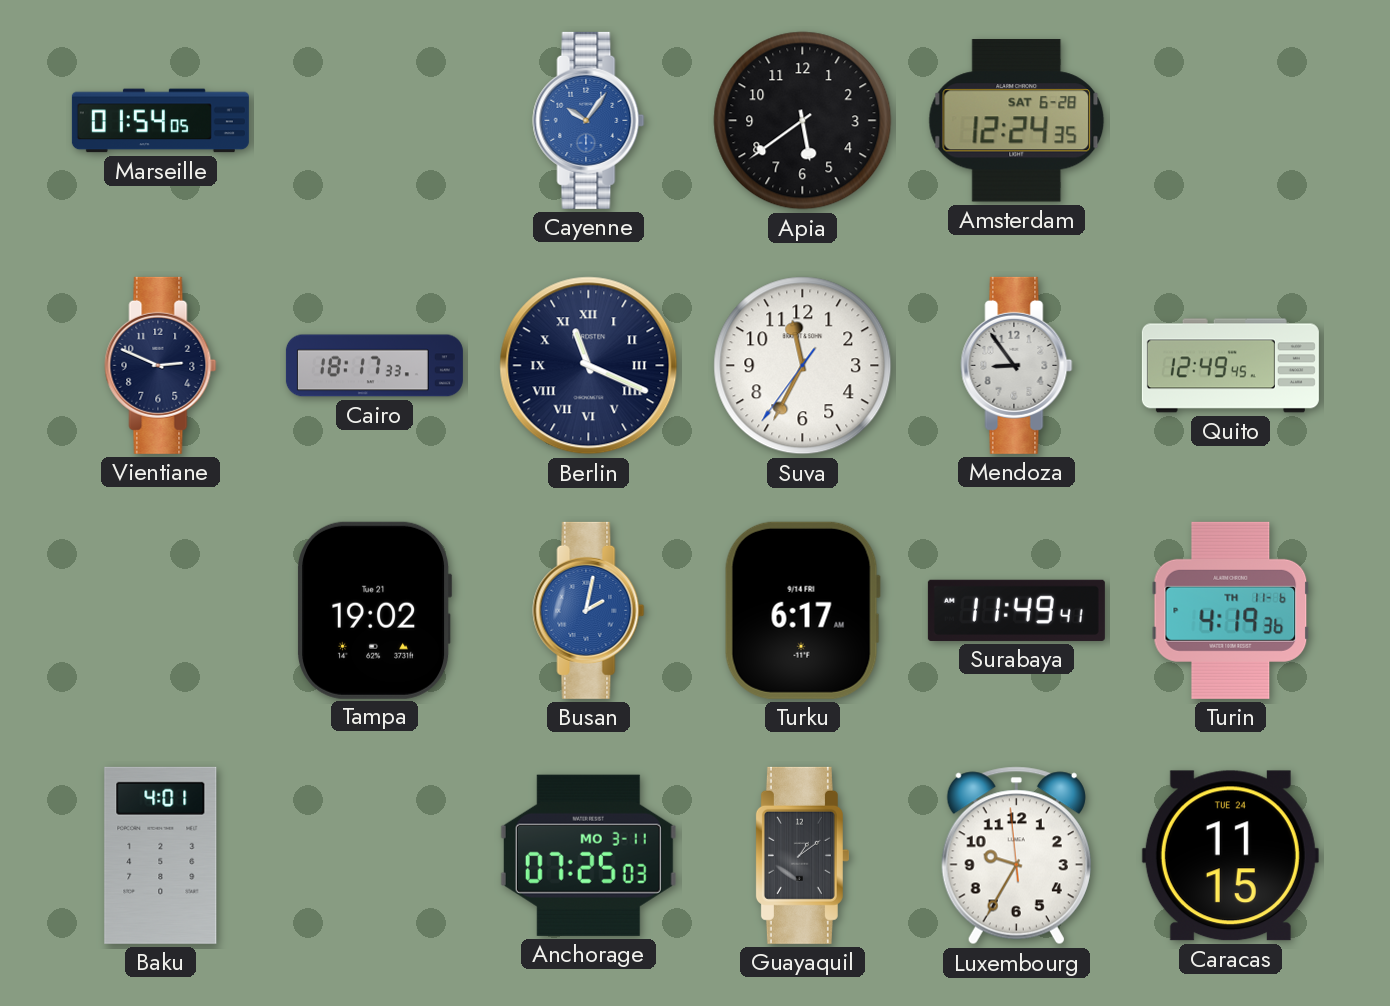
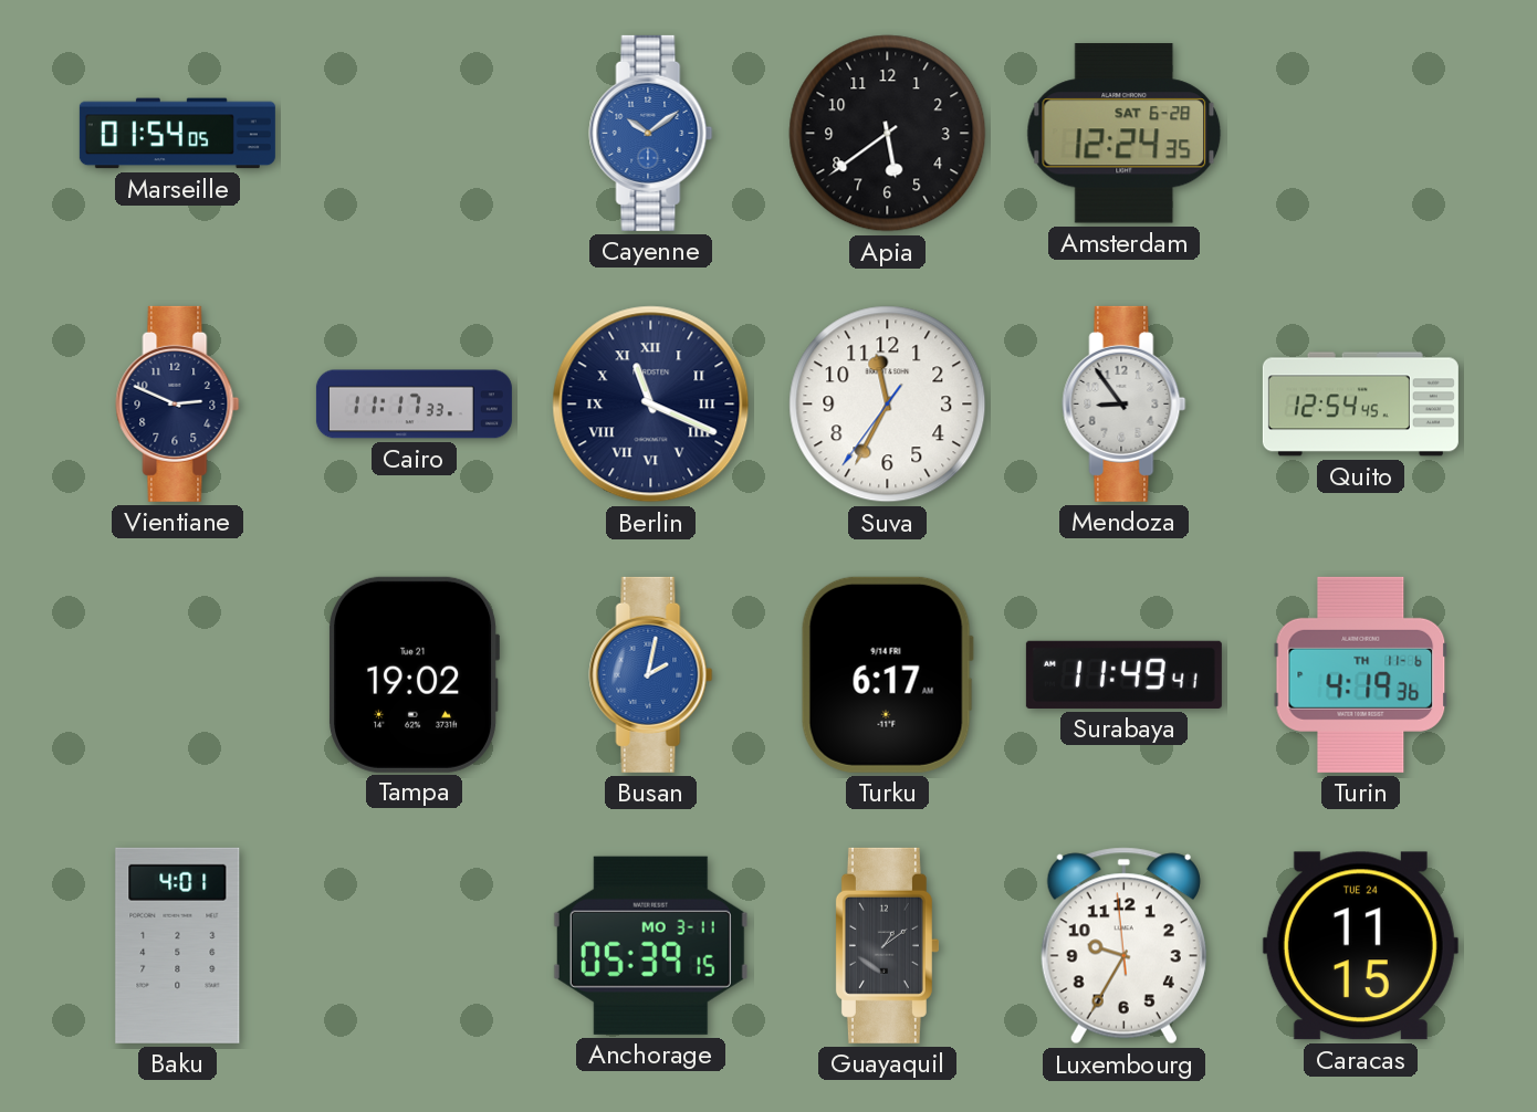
Cayenne: 10:06 -> 10:09 (651, 133)
Cairo: 18:17 -> 11:17 (414, 405)
Quito: 12:49 -> 12:54 (1360, 405)
Anchorage: 07:25 -> 05:39 (650, 945)
